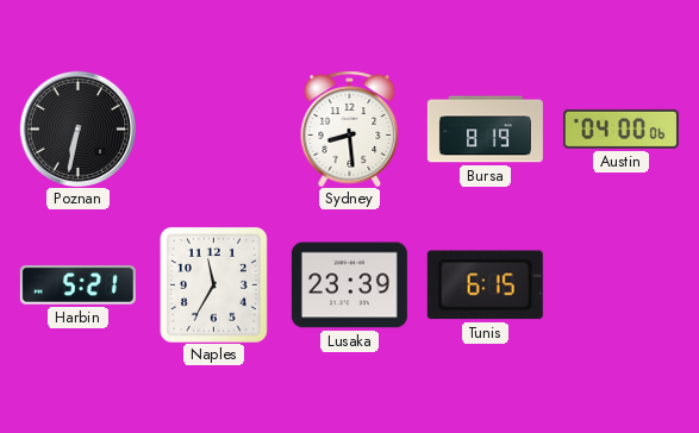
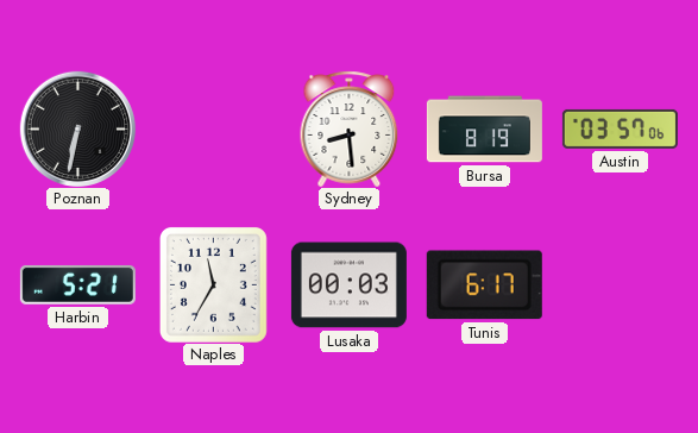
Austin: 04:00 -> 03:57 (620, 128)
Lusaka: 23:39 -> 00:03 (348, 285)
Tunis: 6:15 -> 6:17 (484, 285)
